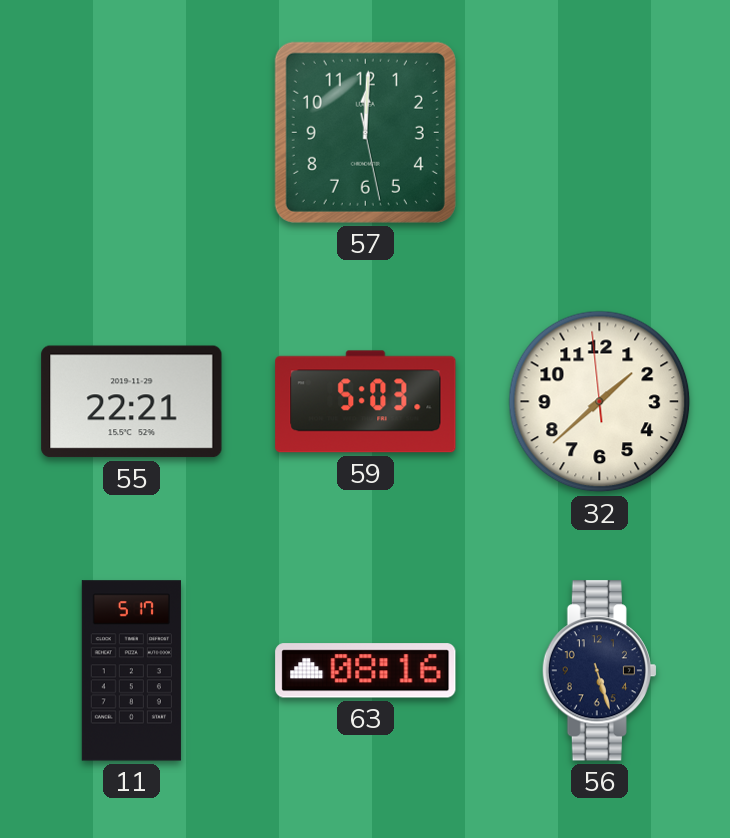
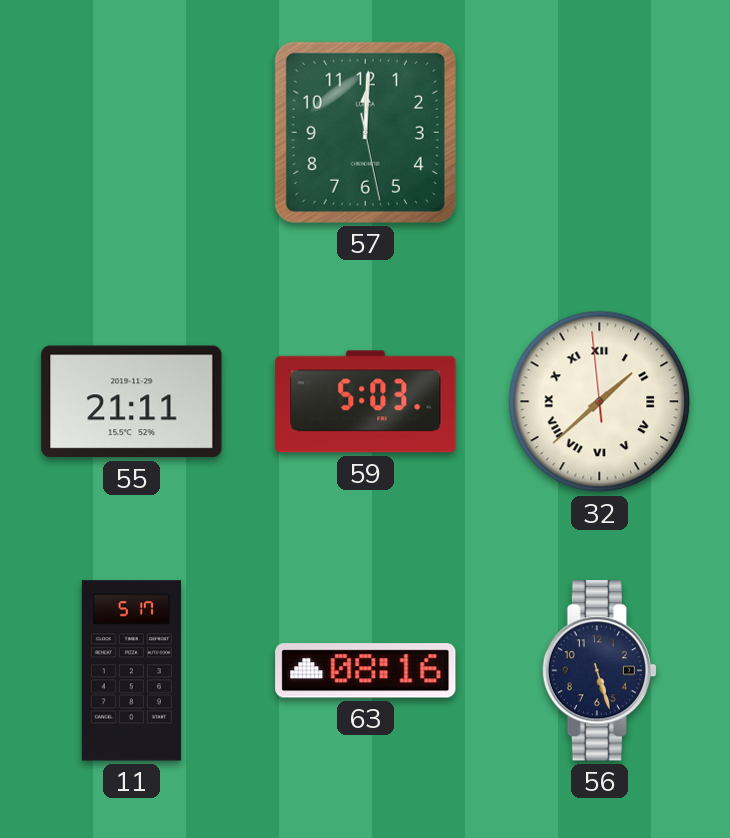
55: 22:21 -> 21:11 (132, 402)
32 numerals: Arabic -> Roman (600, 402)
